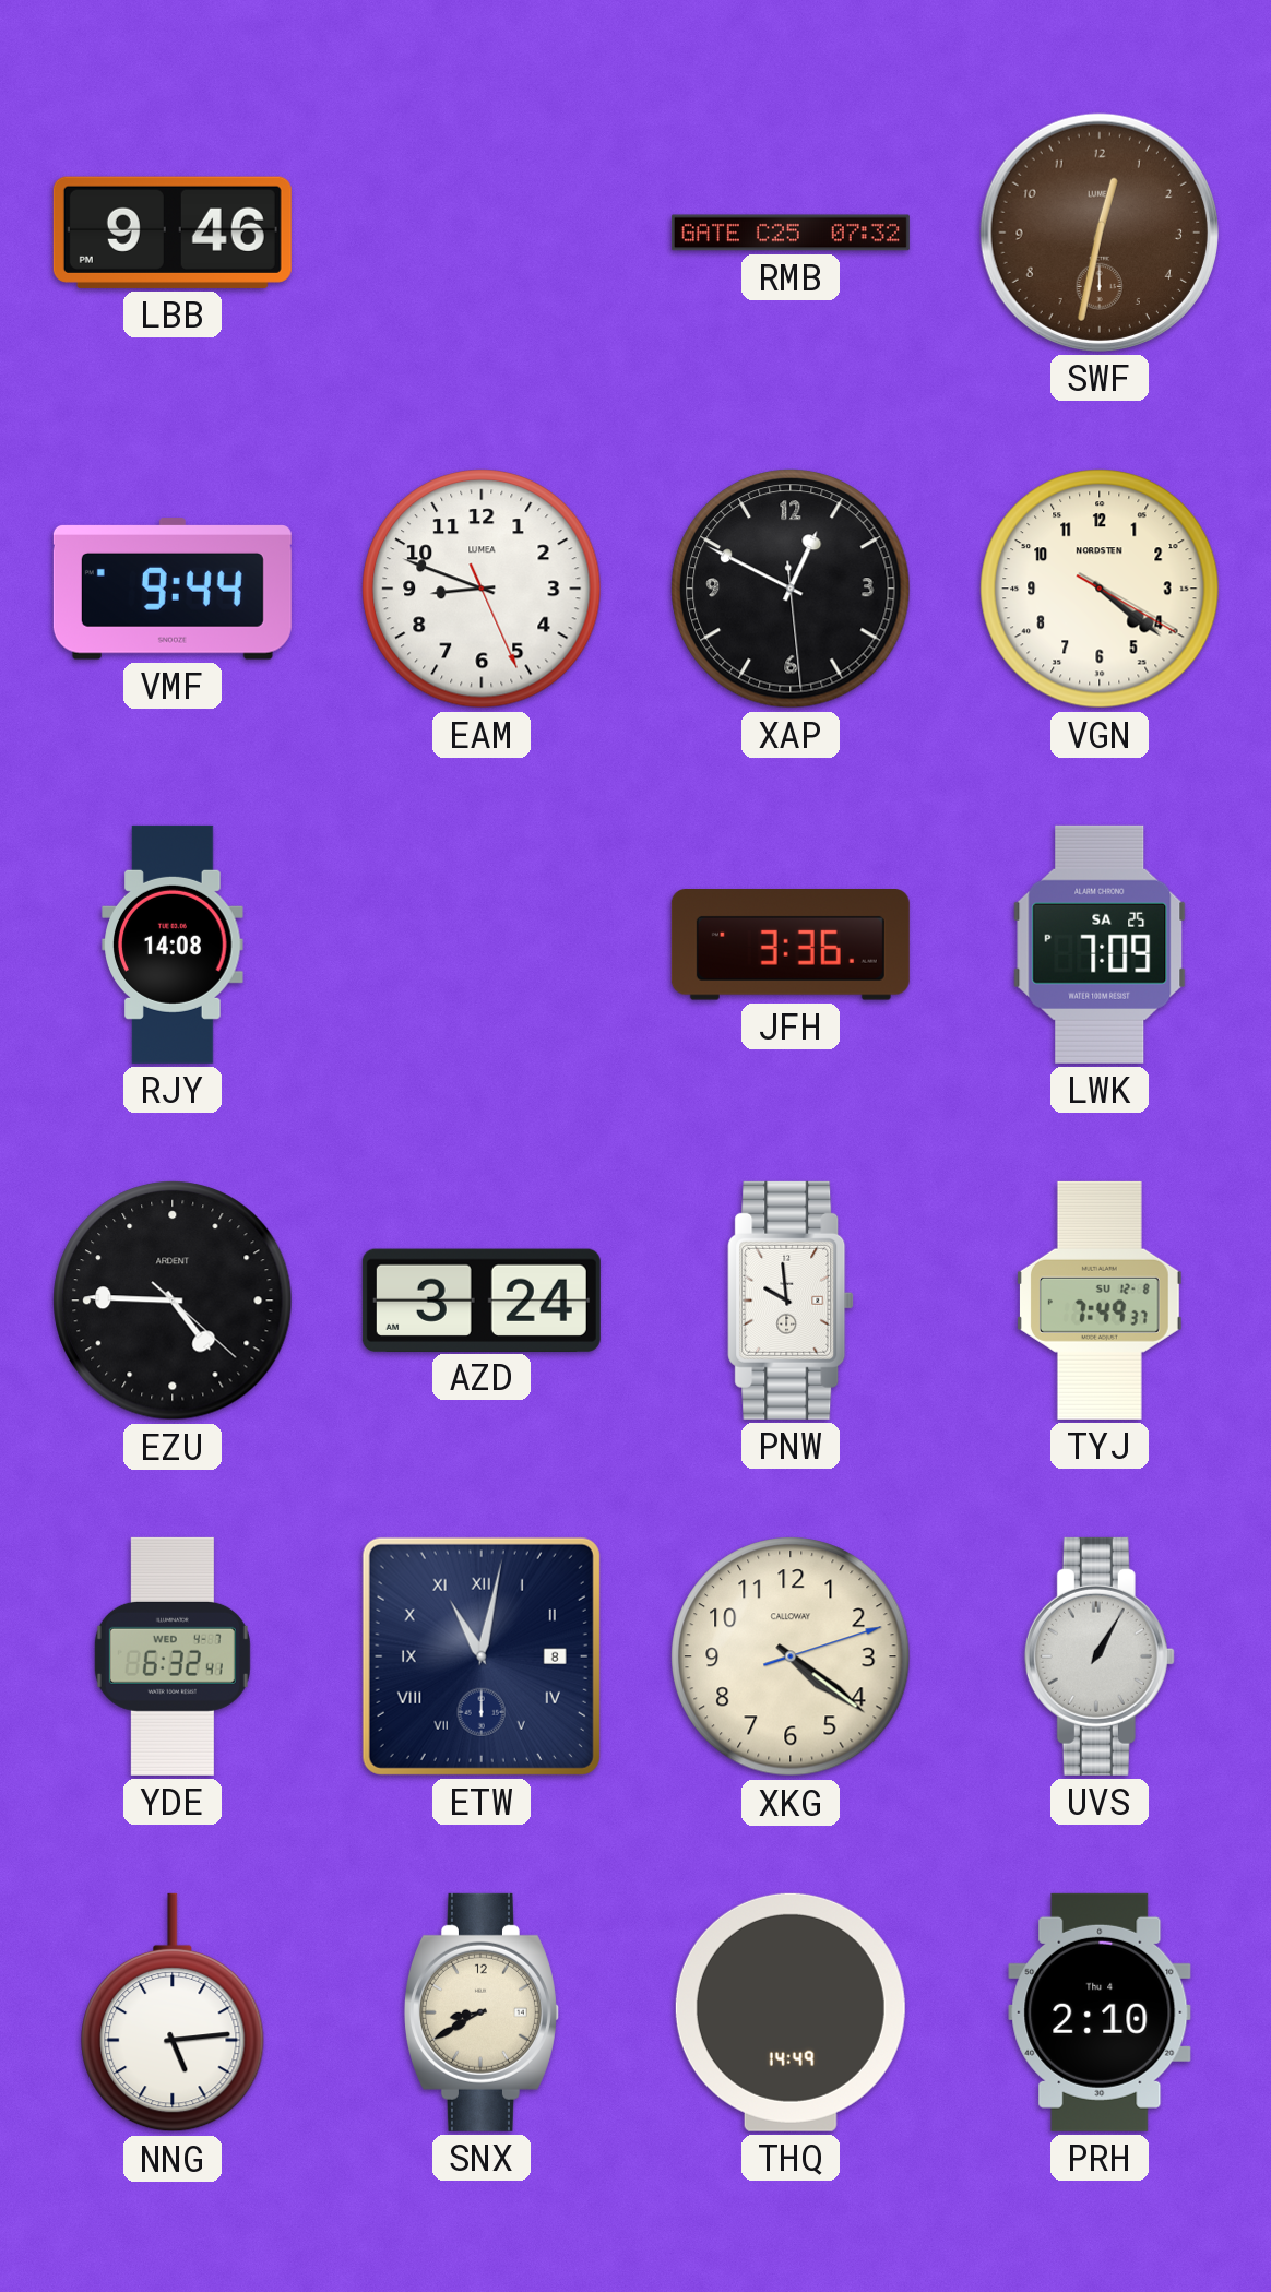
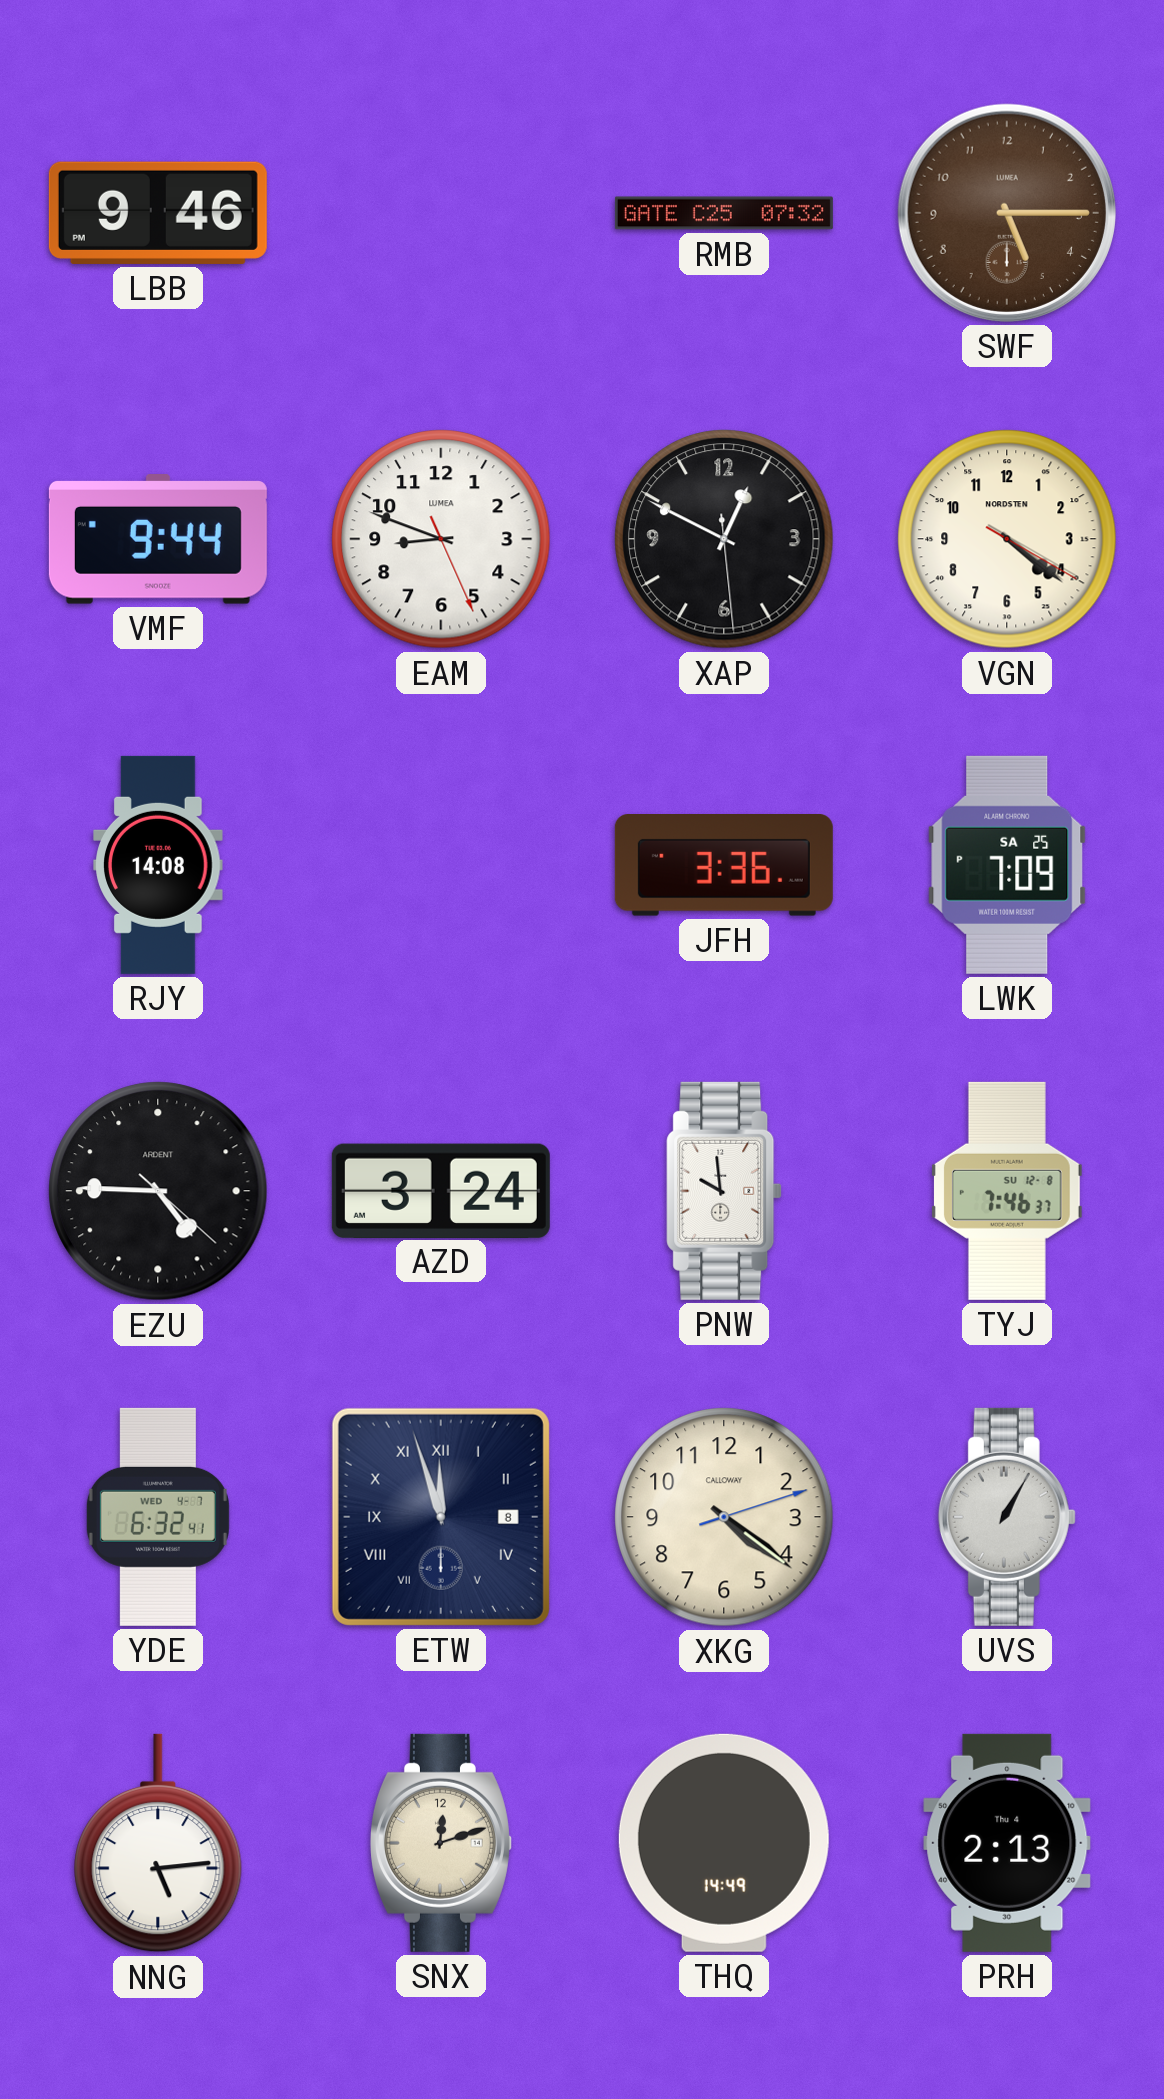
SWF: 12:32 -> 5:15 (1007, 213)
TYJ: 7:49 -> 7:46 (1007, 1191)
ETW: 11:02 -> 11:57 (441, 1517)
SNX: 8:40 -> 12:12 (441, 1843)
PRH: 2:10 -> 2:13 (1007, 1843)
